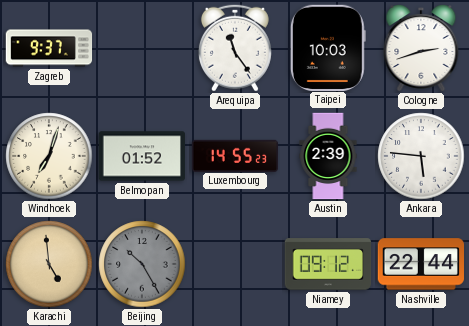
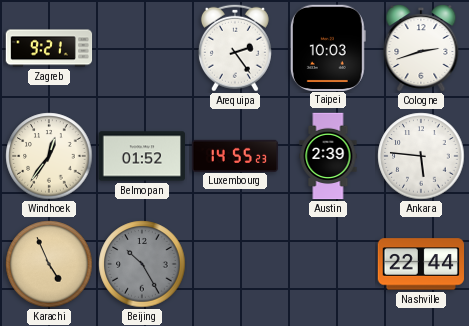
Zagreb: 9:37 -> 9:21 (49, 48)
Arequipa: 11:24 -> 2:24 (235, 48)
Windhoek: 7:03 -> 12:36 (49, 156)
Karachi: 4:59 -> 4:56 (49, 264)
Niamey: 09:12 -> none (328, 264)
